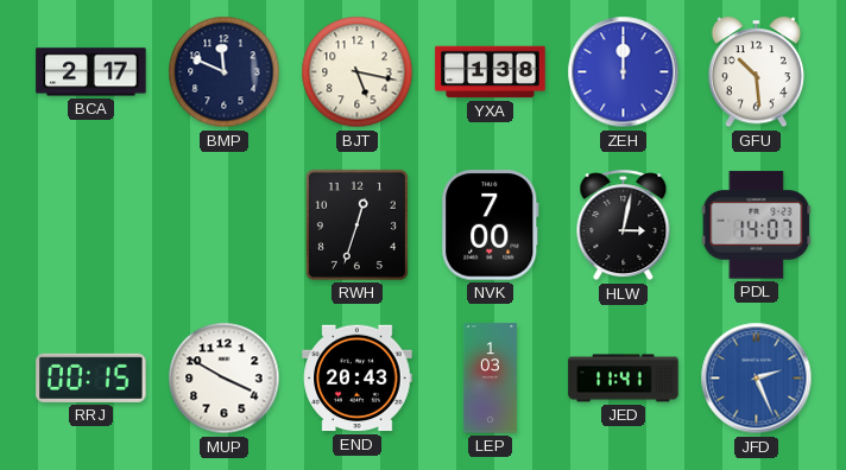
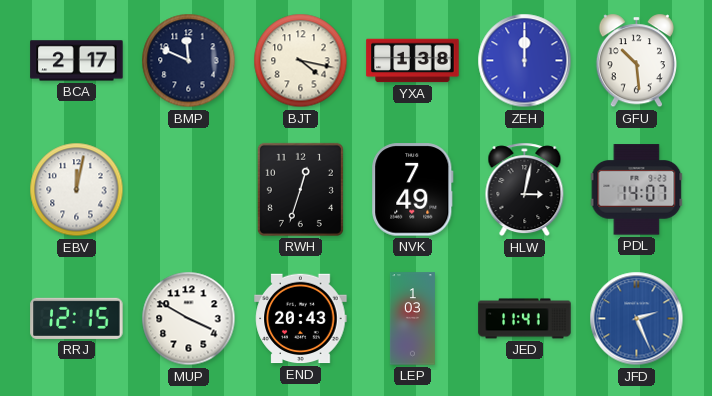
BJT: 5:17 -> 4:17 (301, 61)
EBV: none -> 12:02 (77, 190)
NVK: 7:00 -> 7:49 (413, 190)
RRJ: 00:15 -> 12:15 (77, 318)
